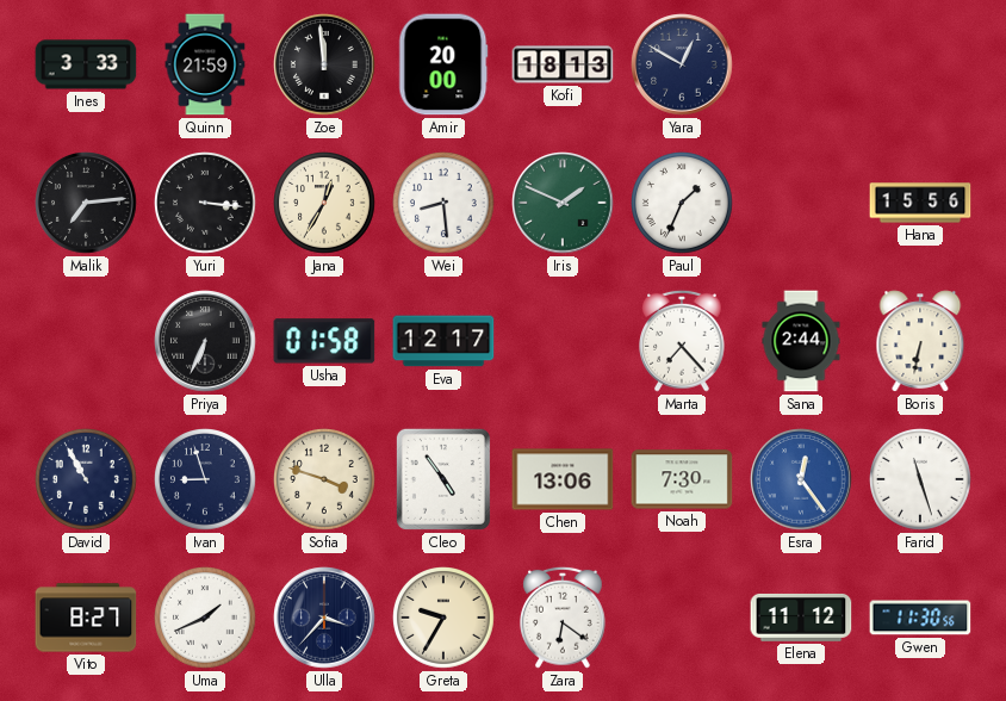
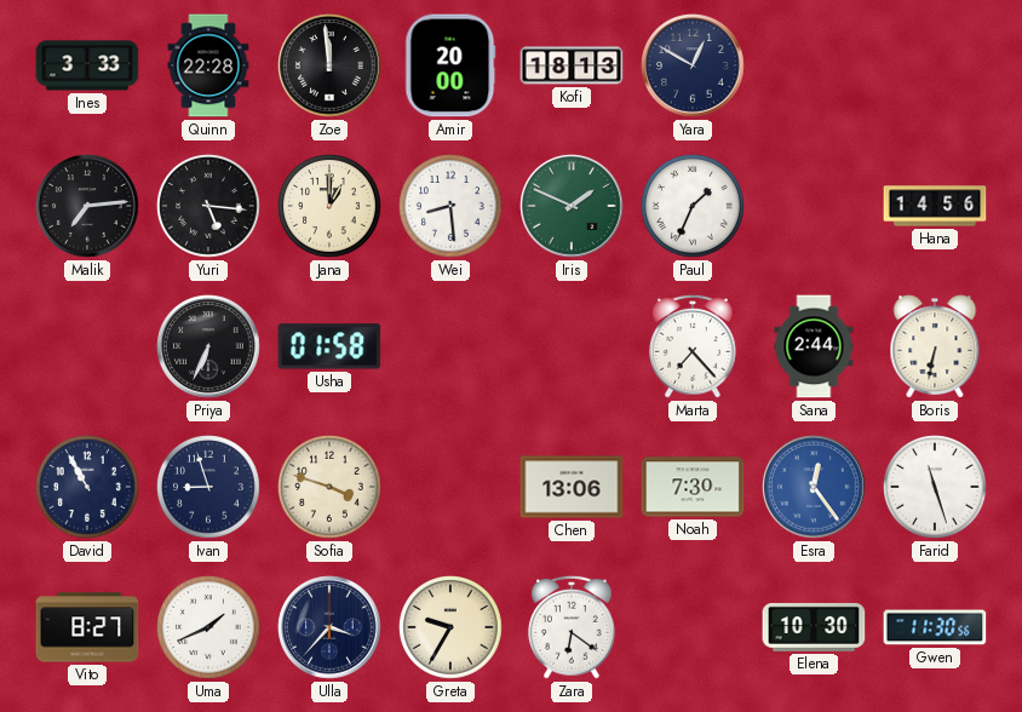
Quinn: 21:59 -> 22:28 (208, 65)
Yuri: 3:16 -> 5:16 (209, 207)
Jana: 12:35 -> 1:00 (331, 207)
Hana: 15:56 -> 14:56 (935, 206)
Eva: 12:17 -> none (443, 341)
Cleo: 4:54 -> none (443, 479)
Elena: 11:12 -> 10:30 (814, 627)
